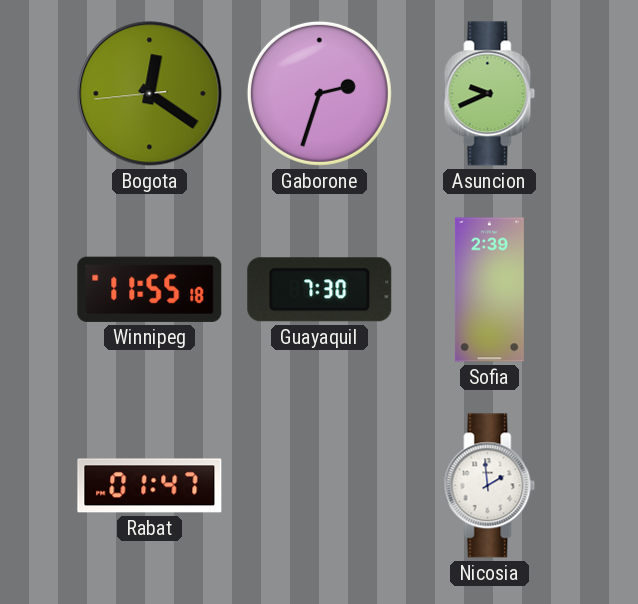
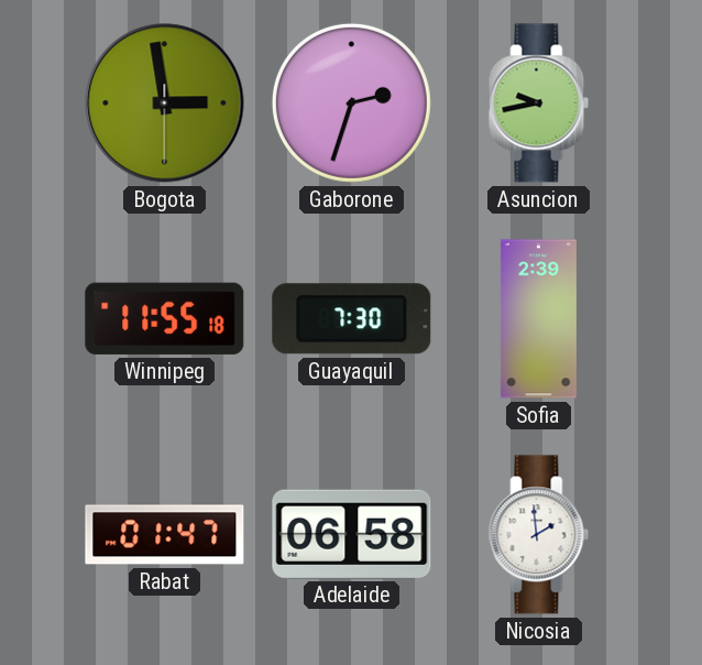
Bogota: 12:20 -> 2:58 (165, 103)
Asuncion: 9:41 -> 9:43 (539, 103)
Adelaide: none -> 06:58 (352, 534)
